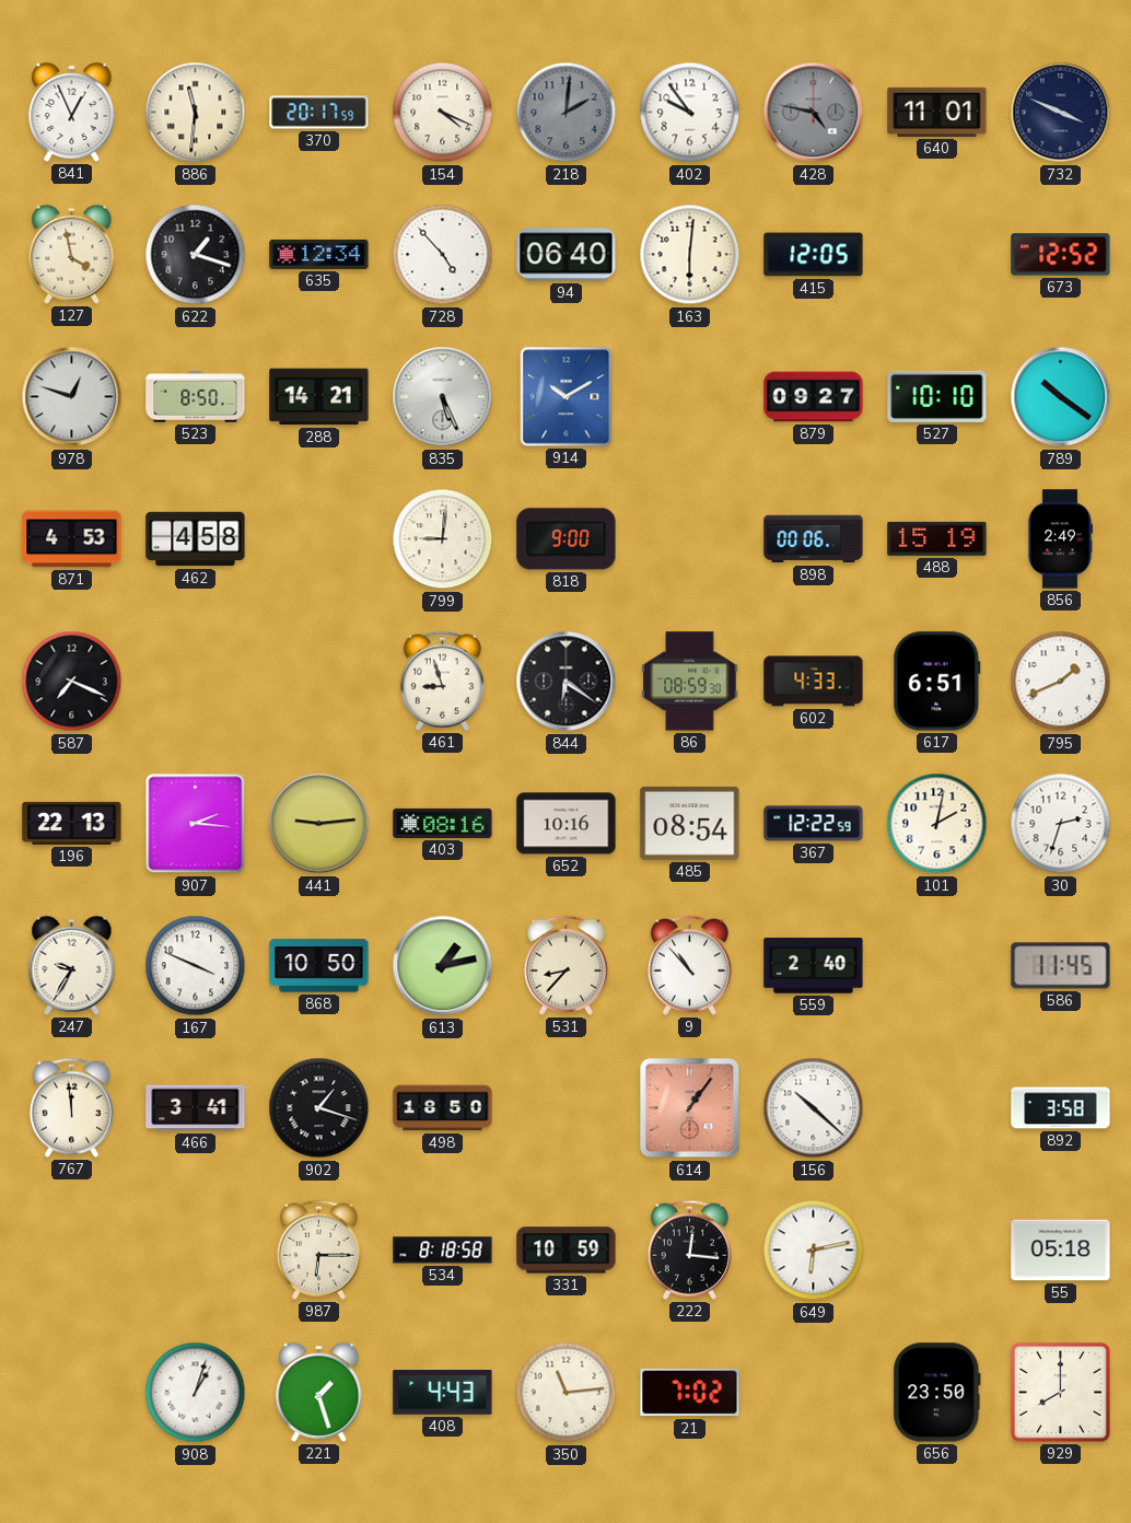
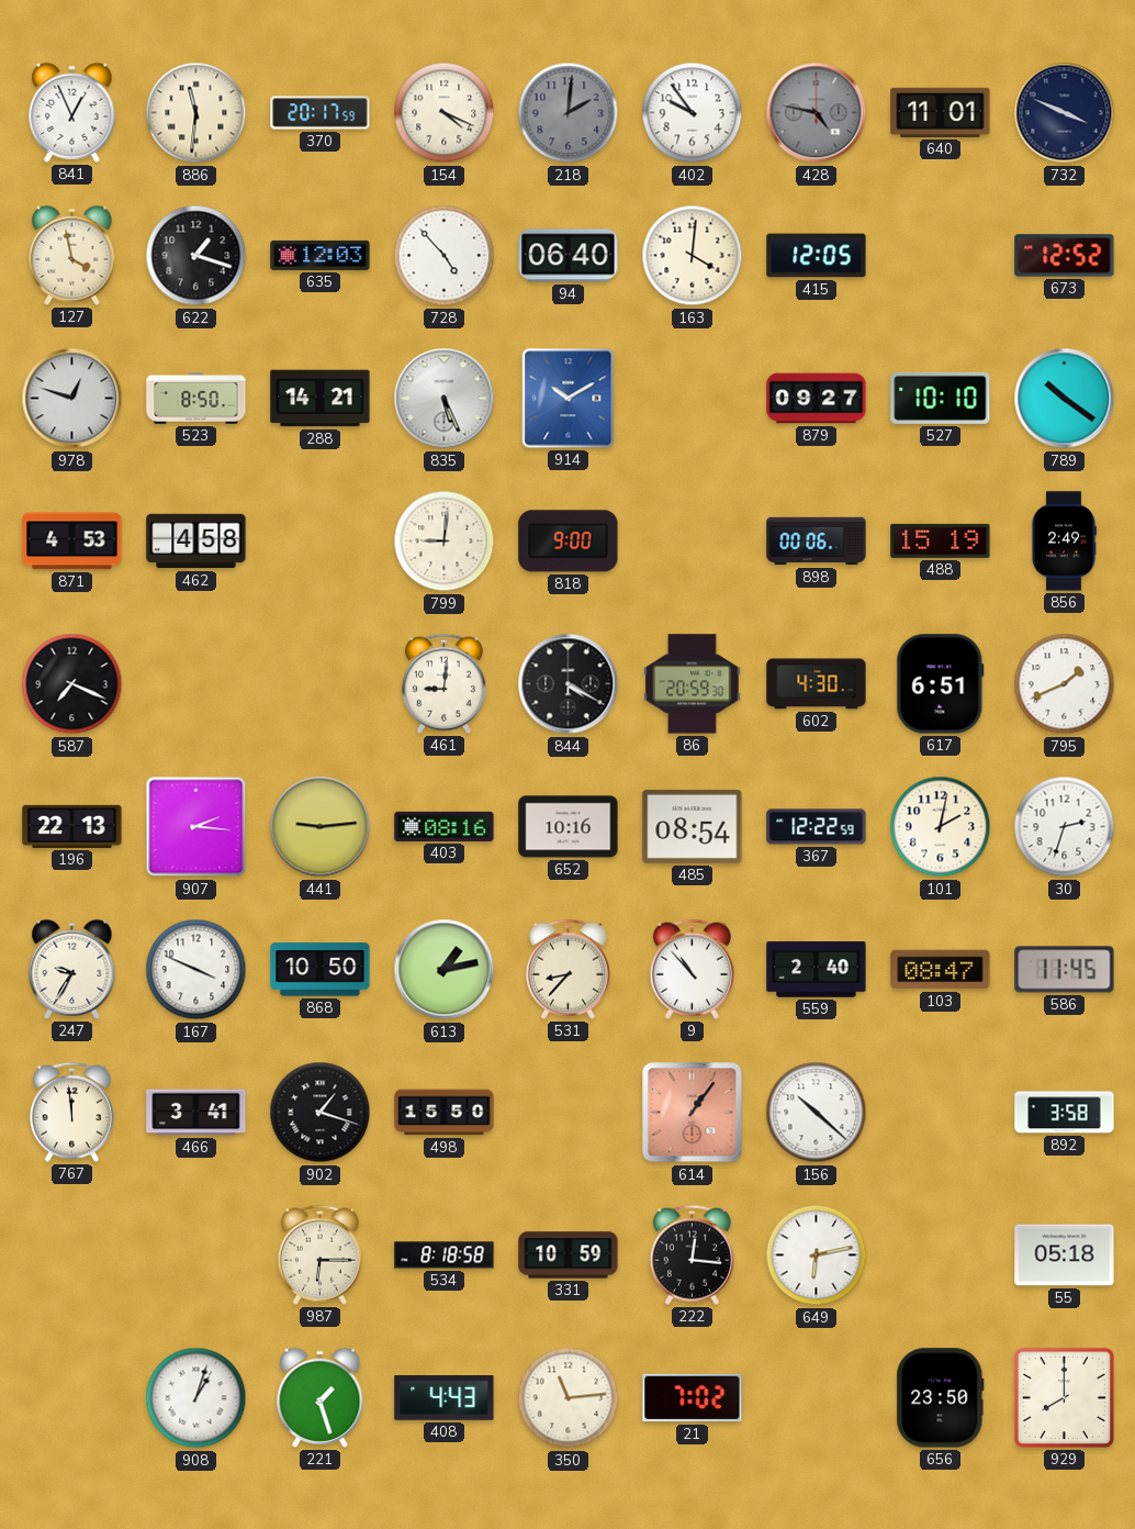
635: 12:34 -> 12:03 (321, 255)
163: 6:01 -> 4:01 (693, 256)
461: 8:57 -> 9:01 (443, 683)
844: 6:21 -> 4:20 (569, 684)
86: 08:59 -> 20:59 (693, 684)
602: 4:33 -> 4:30 (817, 684)
103: none -> 08:47 (941, 970)
498: 18:50 -> 15:50 (445, 1113)
